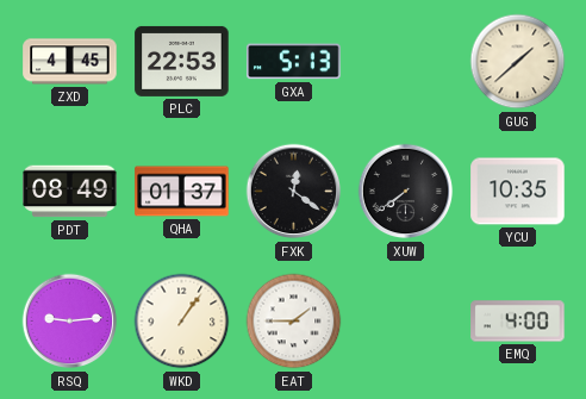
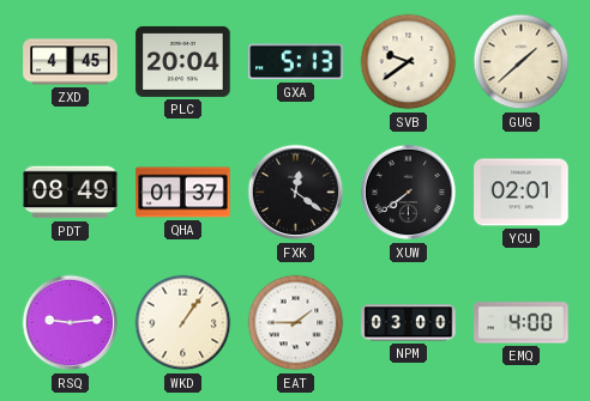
PLC: 22:53 -> 20:04 (183, 61)
SVB: none -> 9:39 (409, 62)
YCU: 10:35 -> 02:01 (522, 193)
NPM: none -> 03:00 (409, 323)
